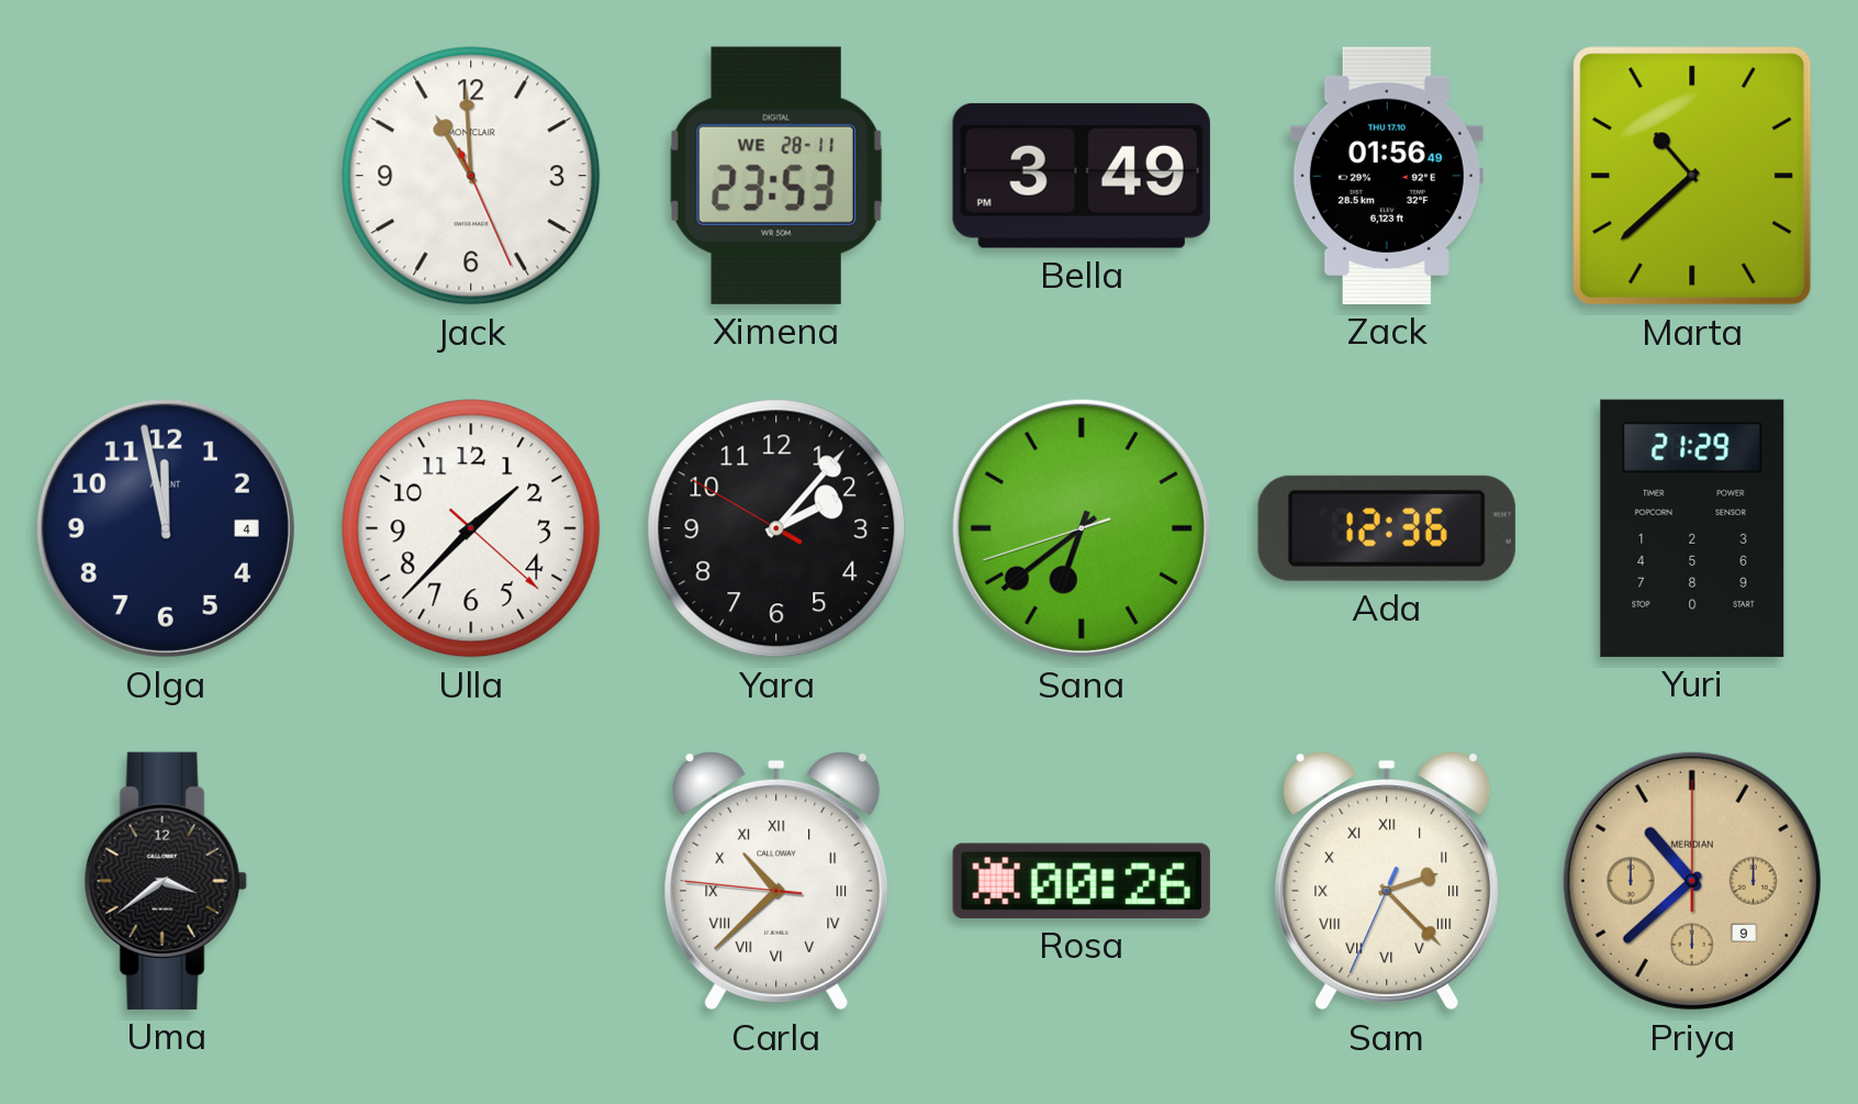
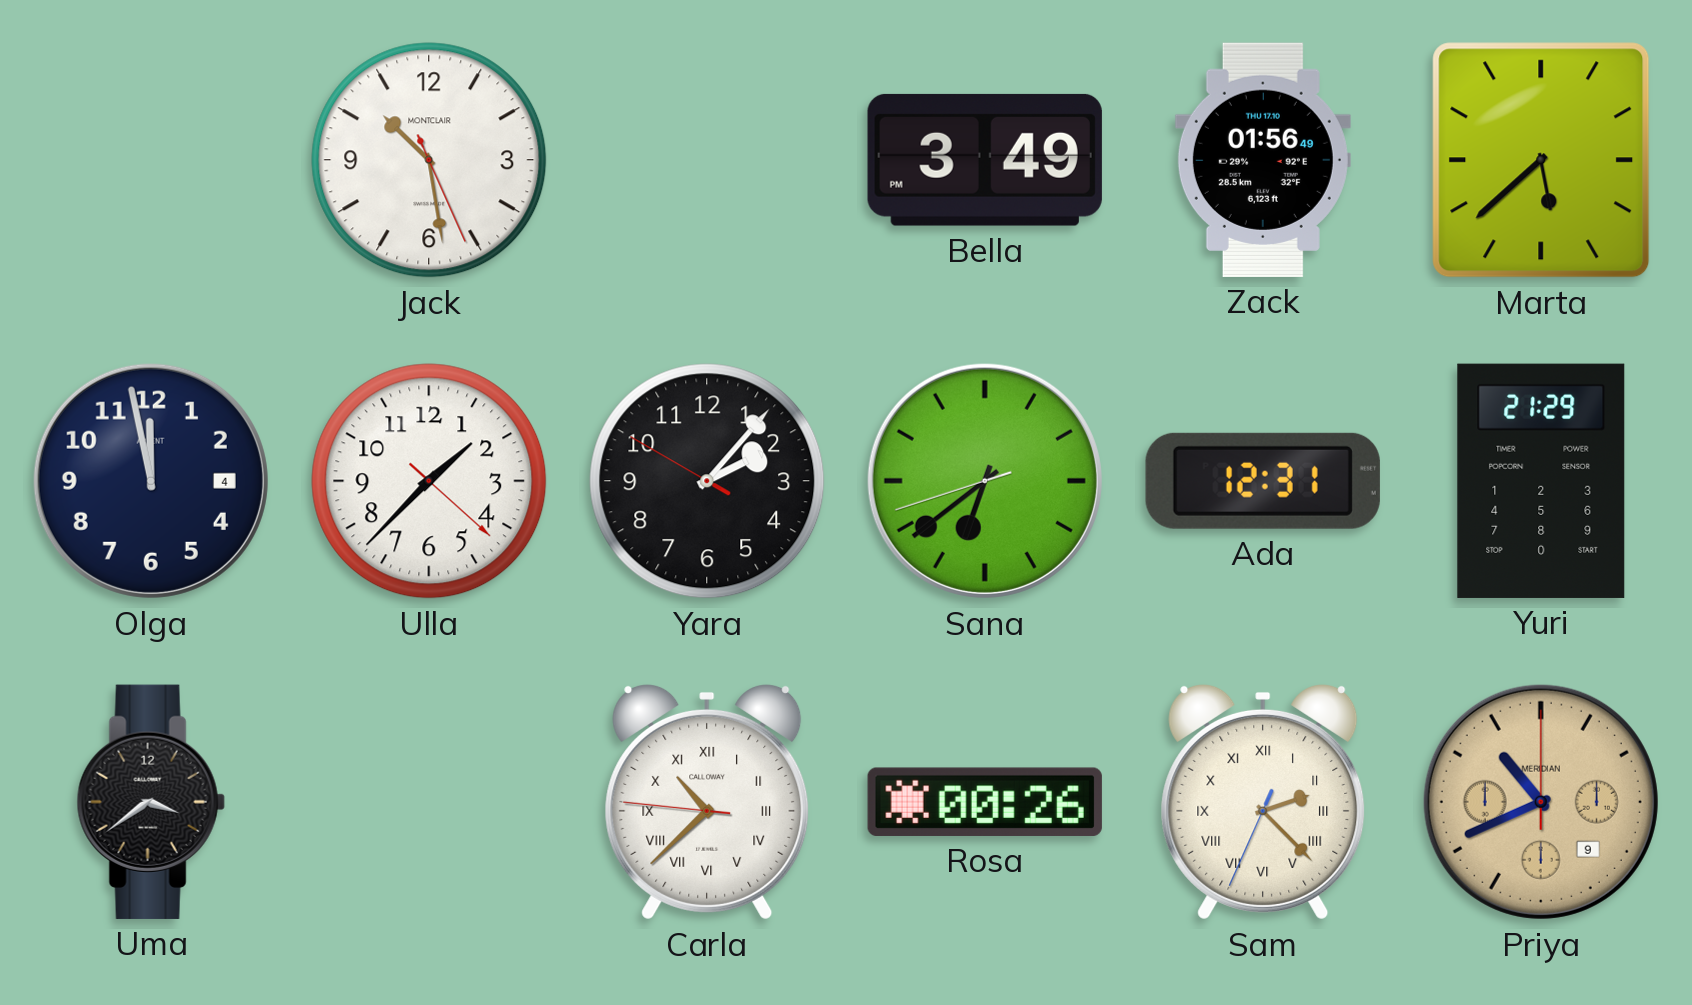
Jack: 10:59 -> 10:28 (429, 160)
Ximena: 23:53 -> none (776, 176)
Marta: 10:38 -> 5:38 (1541, 160)
Ada: 12:36 -> 12:31 (1263, 481)
Priya: 10:38 -> 10:41 (1541, 802)
